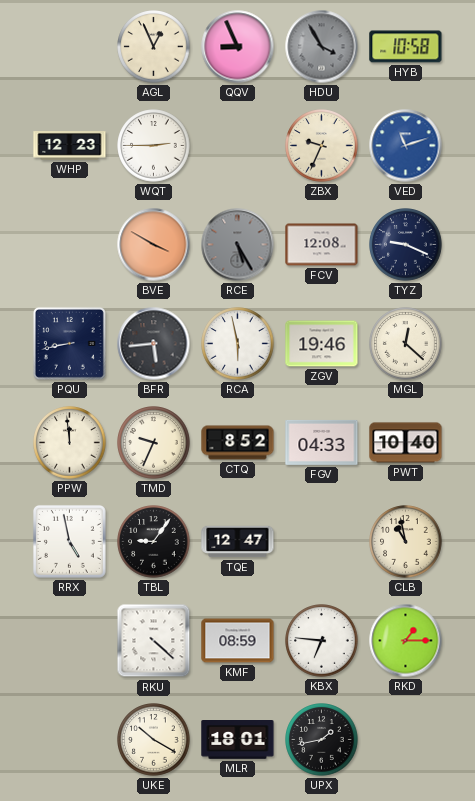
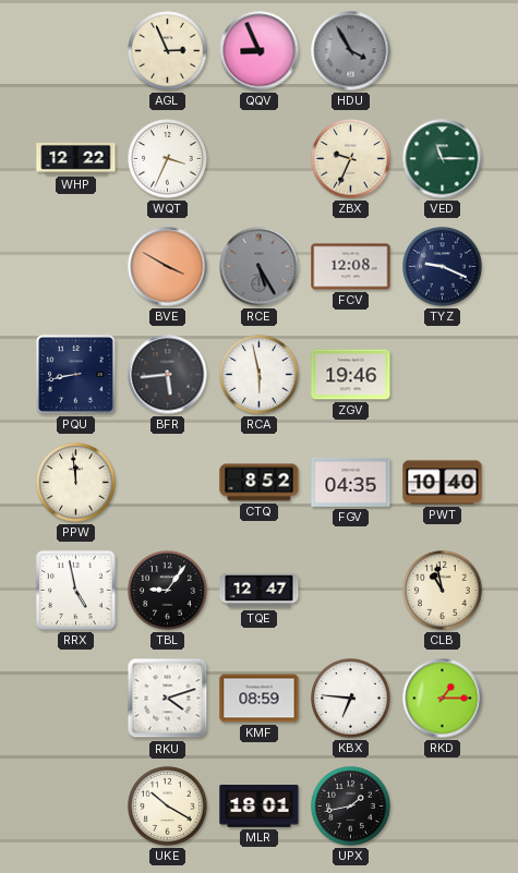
AGL: 12:56 -> 2:56 (168, 51)
HYB: 10:58 -> none (406, 47)
WHP: 12:23 -> 12:22 (76, 159)
WQT: 2:45 -> 3:34 (168, 159)
VED: 11:12 -> 11:15 (443, 159)
VED dial: blue -> green (443, 159)
MGL: 12:22 -> none (406, 344)
TMD: 9:34 -> none (154, 443)
FGV: 04:33 -> 04:35 (351, 482)
RKU: 4:22 -> 4:12 (168, 699)
